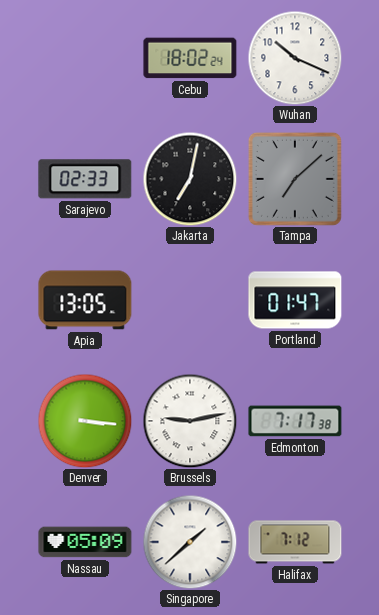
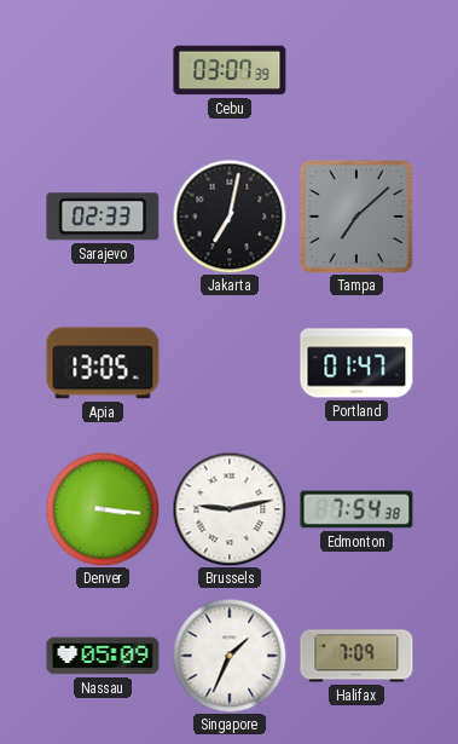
Cebu: 18:02 -> 03:07 (230, 70)
Wuhan: 10:19 -> none (295, 58)
Edmonton: 7:17 -> 7:54 (356, 509)
Singapore: 1:38 -> 1:34 (230, 656)
Halifax: 7:12 -> 7:09 (356, 656)
